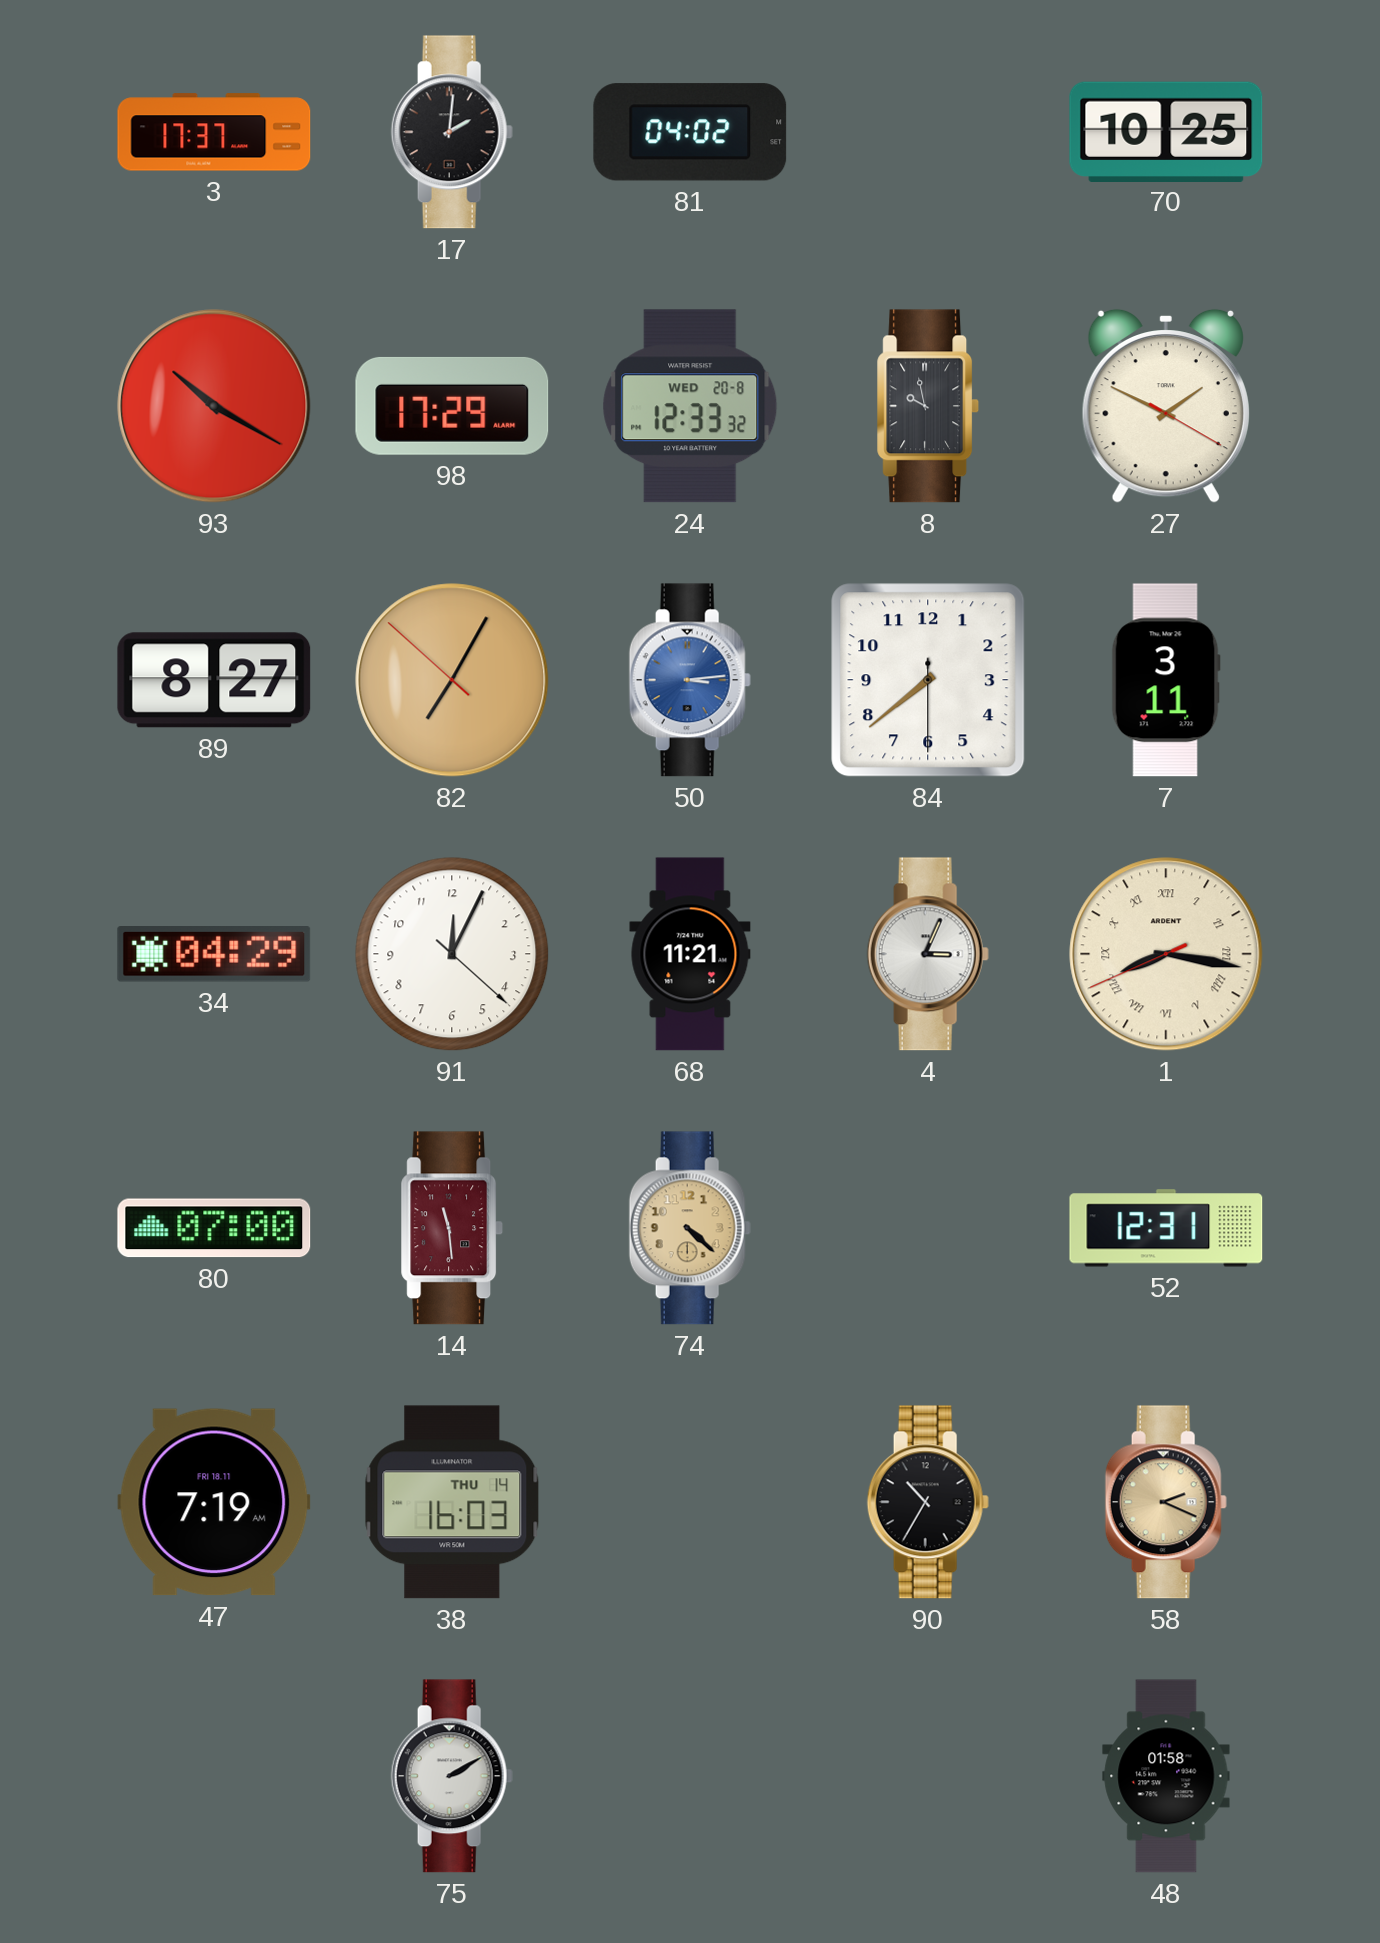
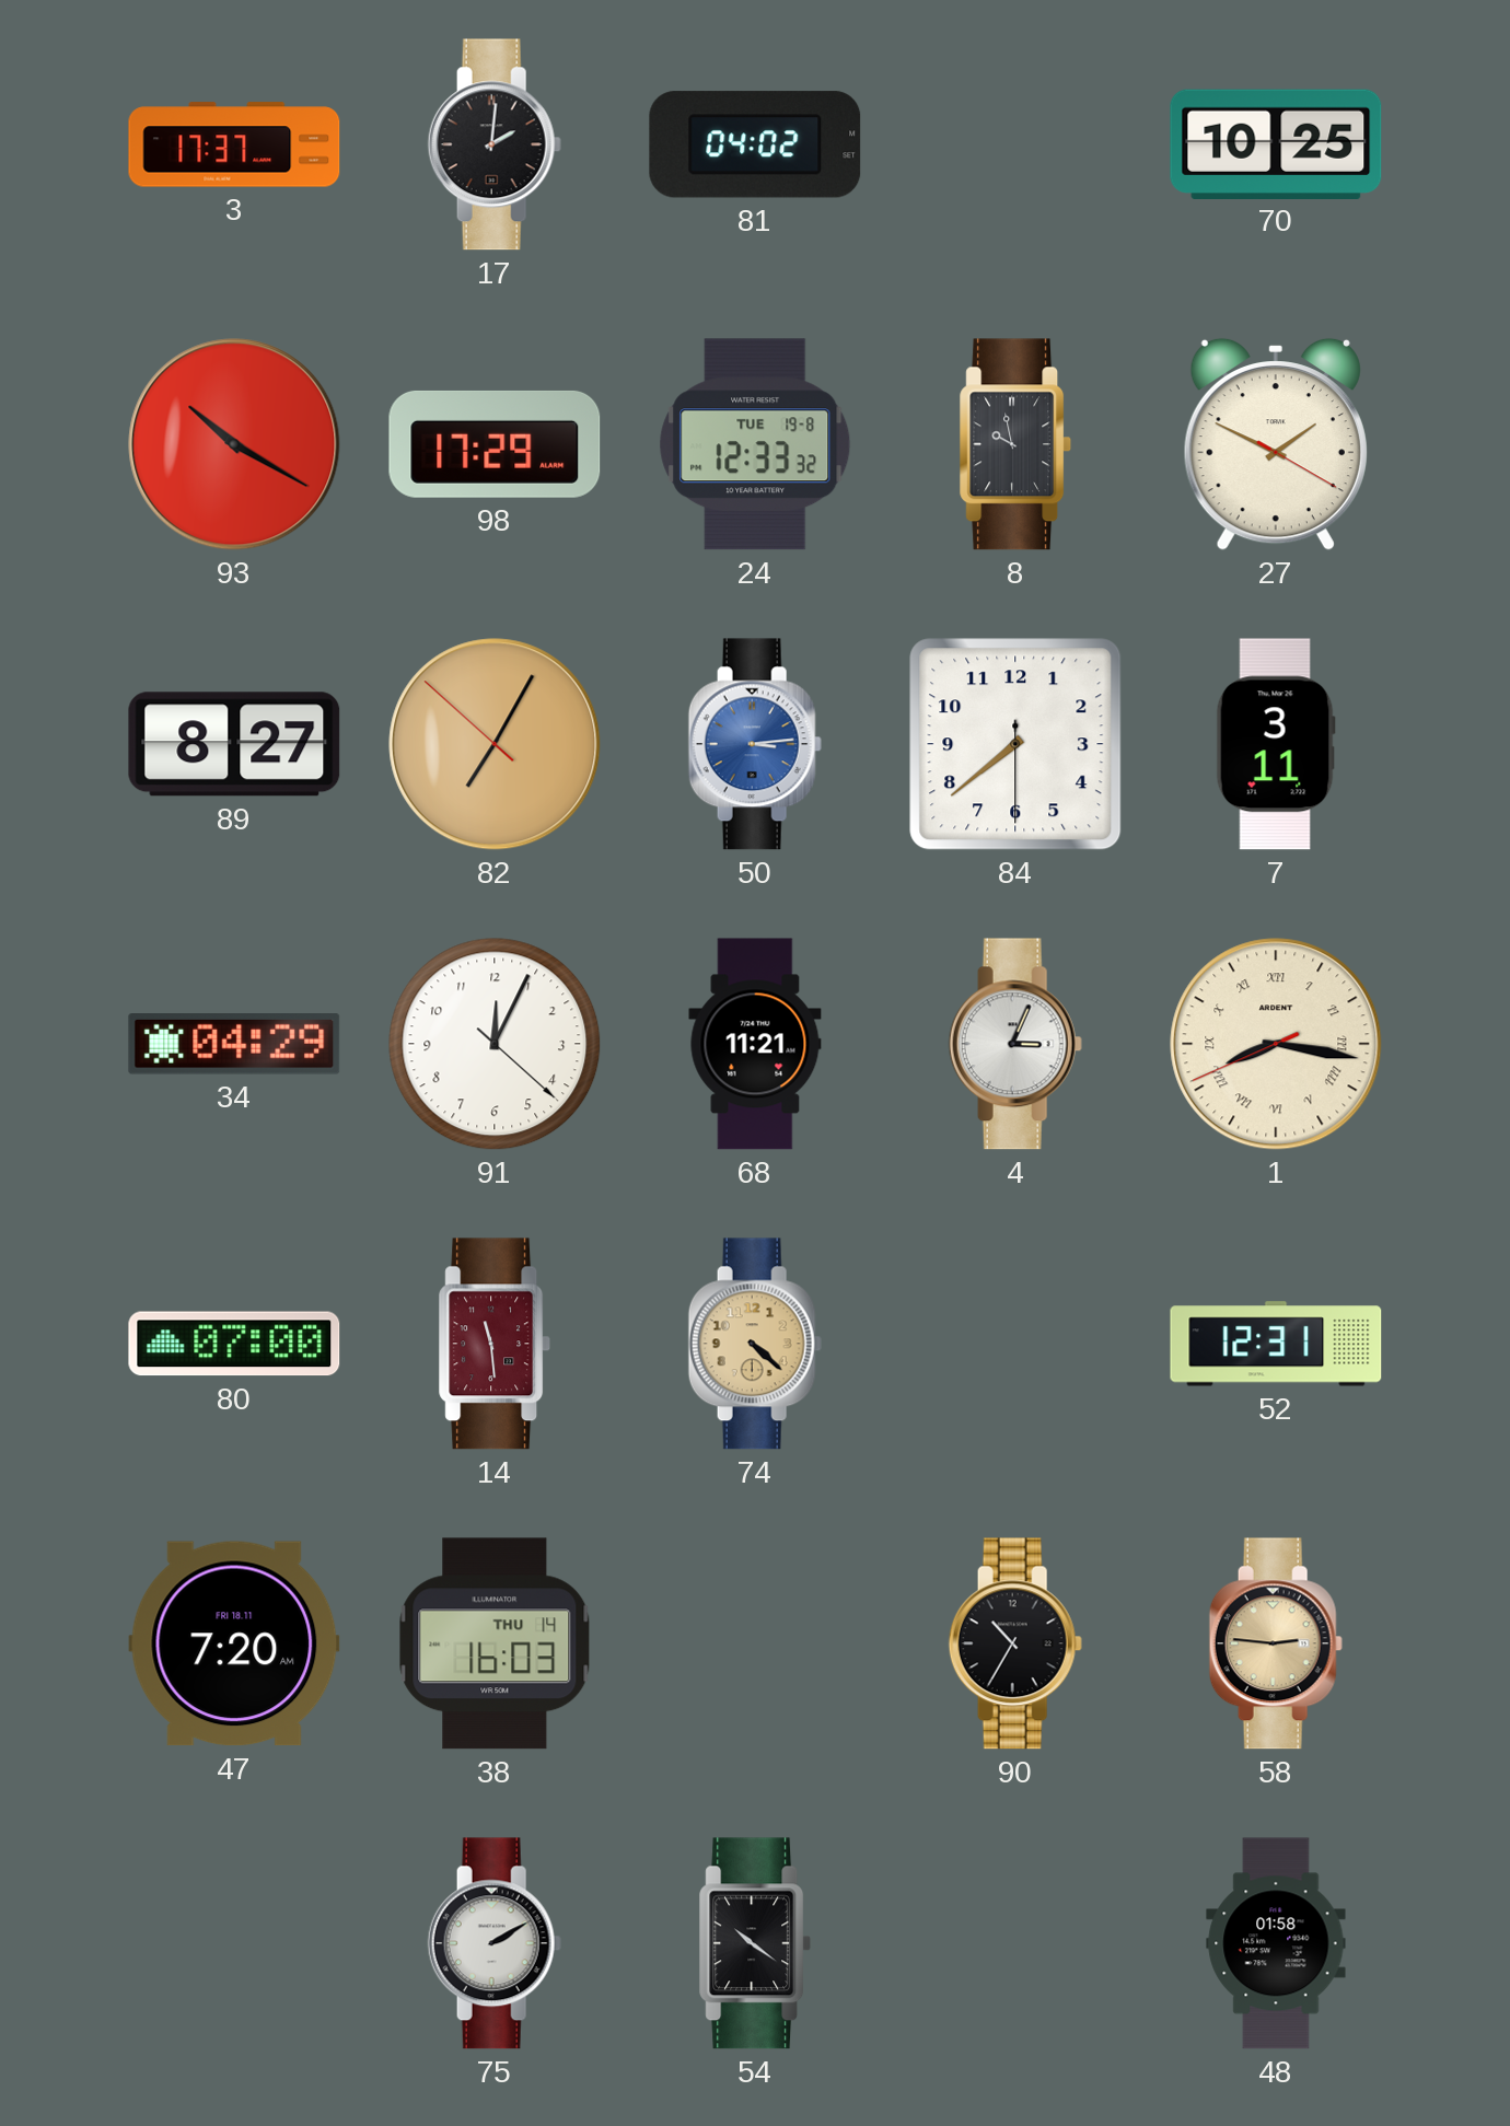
24 date: WED 20-8 -> TUE 19-8 (755, 444)
47: 7:19 -> 7:20 (234, 1643)
58: 2:19 -> 2:46 (1276, 1643)
54: none -> 10:21 (756, 1943)
